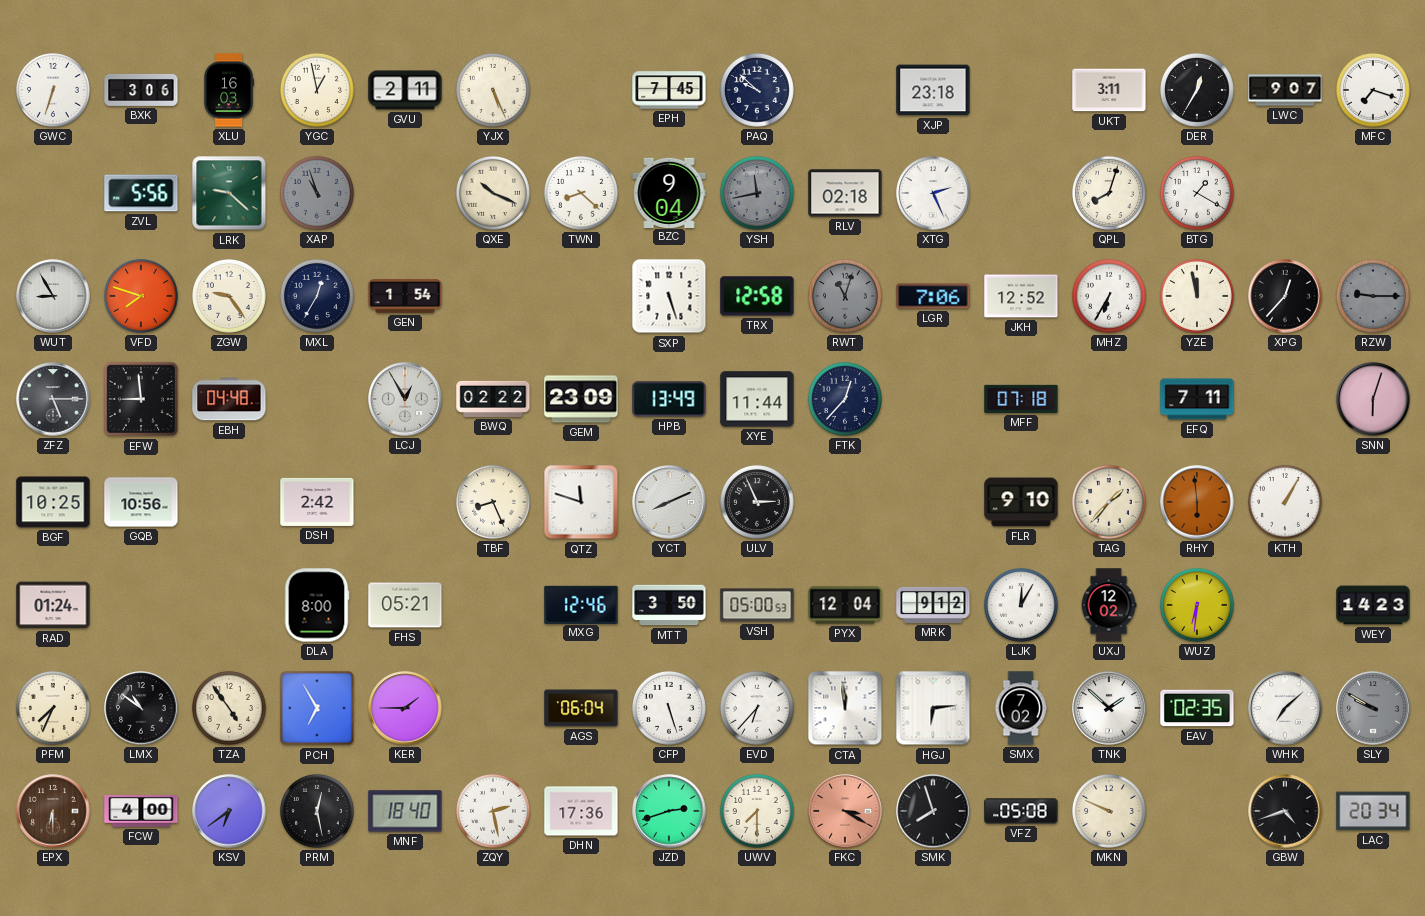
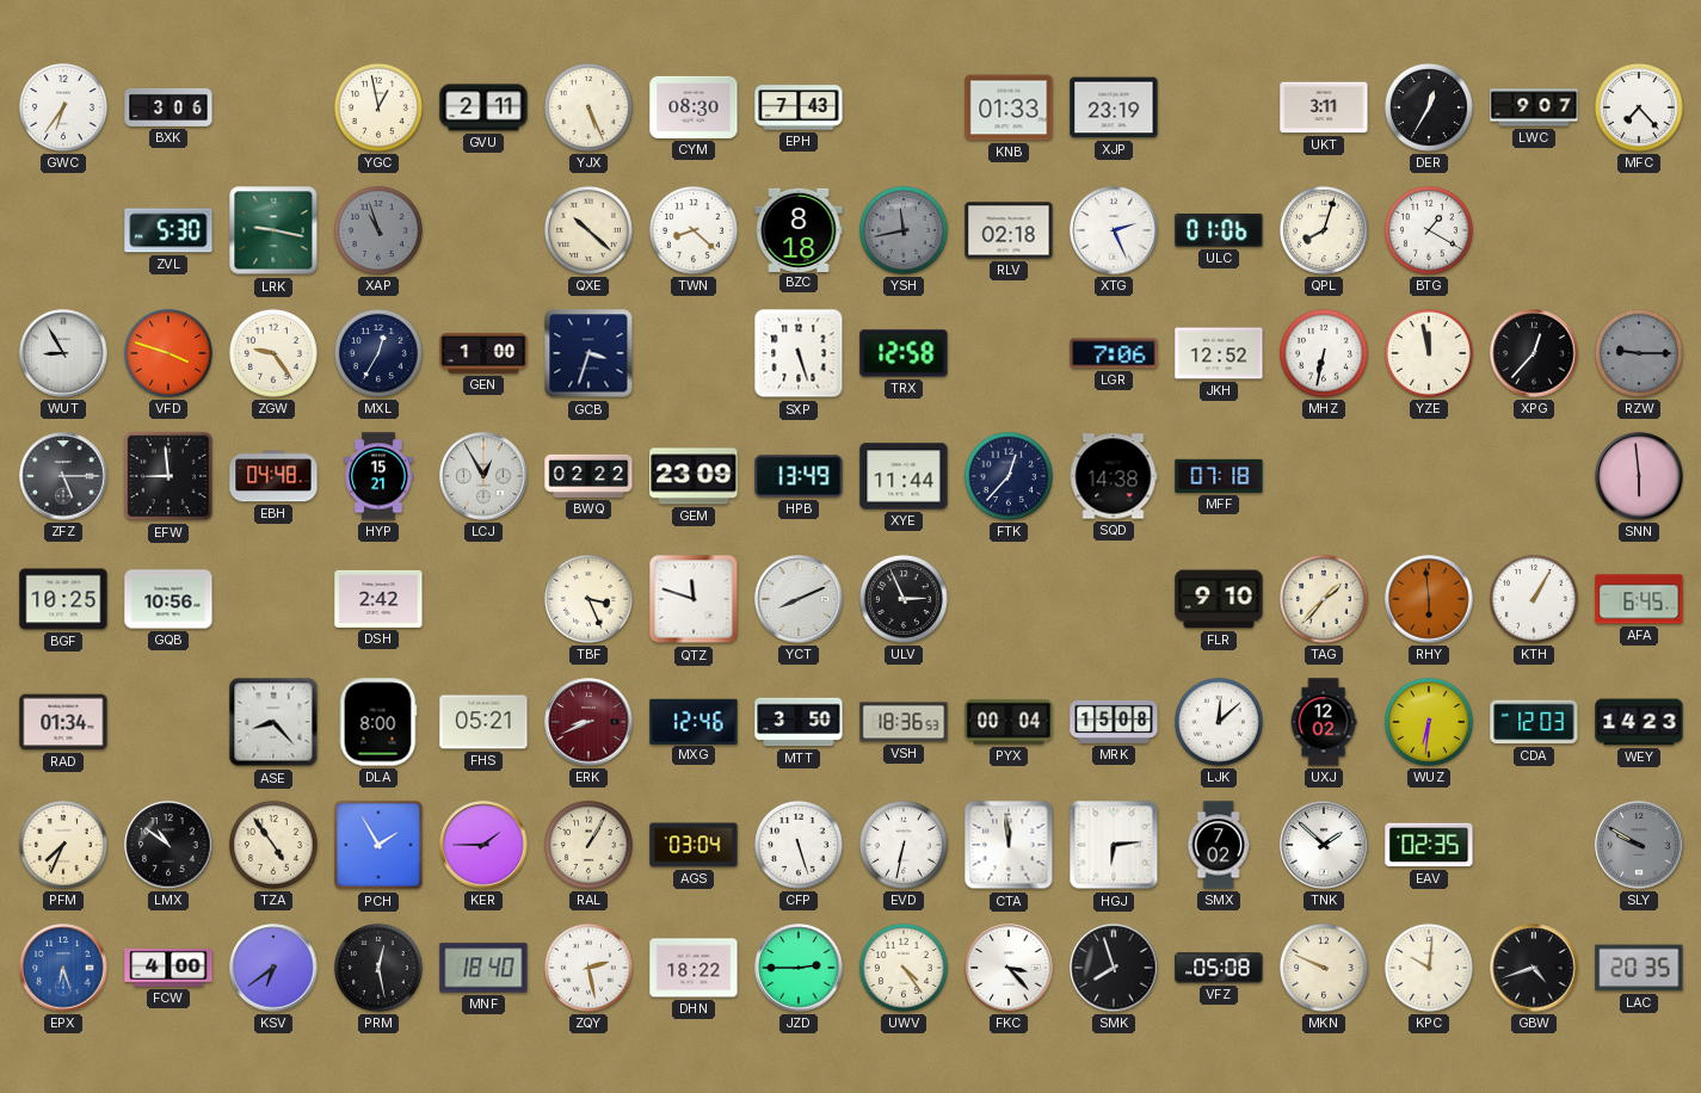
GWC: 6:33 -> 6:36 (63, 107)
XLU: 16:03 -> none (228, 90)
CYM: none -> 08:30 (694, 107)
EPH: 7:45 -> 7:43 (799, 107)
PAQ: 9:52 -> none (757, 90)
KNB: none -> 01:33 (1009, 107)
XJP: 23:18 -> 23:19 (1114, 107)
MFC: 7:18 -> 7:23 (1639, 107)
ZVL: 5:56 -> 5:30 (168, 230)
LRK: 9:22 -> 9:17 (273, 230)
QXE: 10:19 -> 10:22 (588, 230)
BZC: 9:04 -> 8:18 (799, 229)
ULC: none -> 01:06 (1219, 231)
VFD: 7:48 -> 3:48 (168, 353)
GEN: 1:54 -> 1:00 (483, 353)
GCB: none -> 3:33 (588, 353)
RWT: 11:03 -> none (845, 296)
MHZ: 6:35 -> 6:32 (1324, 353)
HYP: none -> 15:21 (378, 476)
SQD: none -> 14:38 (1114, 476)
EFQ: 7:11 -> none (1197, 399)
SNN: 6:03 -> 5:59 (1639, 476)
TBF: 8:26 -> 3:26 (588, 599)
AFA: none -> 6:45 (1639, 599)
RAD: 01:24 -> 01:34 (63, 722)
ASE: none -> 8:23 (273, 722)
ERK: none -> 8:41 (588, 722)
VSH: 05:00 -> 18:36 (904, 722)
PYX: 12:04 -> 00:04 (1009, 722)
MRK: 9:12 -> 15:08 (1114, 722)
LJK: 12:05 -> 12:08 (1219, 722)
CDA: none -> 12:03 (1534, 722)
PCH: 6:55 -> 1:55 (378, 845)
RAL: none -> 1:05 (588, 845)
AGS: 06:04 -> 03:04 (694, 845)
EVD: 6:37 -> 6:32 (904, 845)
WHK: 7:08 -> none (1285, 708)
EPX: 6:30 -> 6:27 (63, 968)
EPX dial: brown -> blue (63, 968)
DHN: 17:36 -> 18:22 (694, 968)
JZD: 2:42 -> 2:45 (799, 968)
UWV: 7:30 -> 4:24 (904, 968)
FKC: 3:20 -> 3:23 (1009, 968)
FKC dial: salmon -> white (1009, 968)
KPC: none -> 10:01 (1429, 968)
LAC: 20:34 -> 20:35 (1639, 968)
